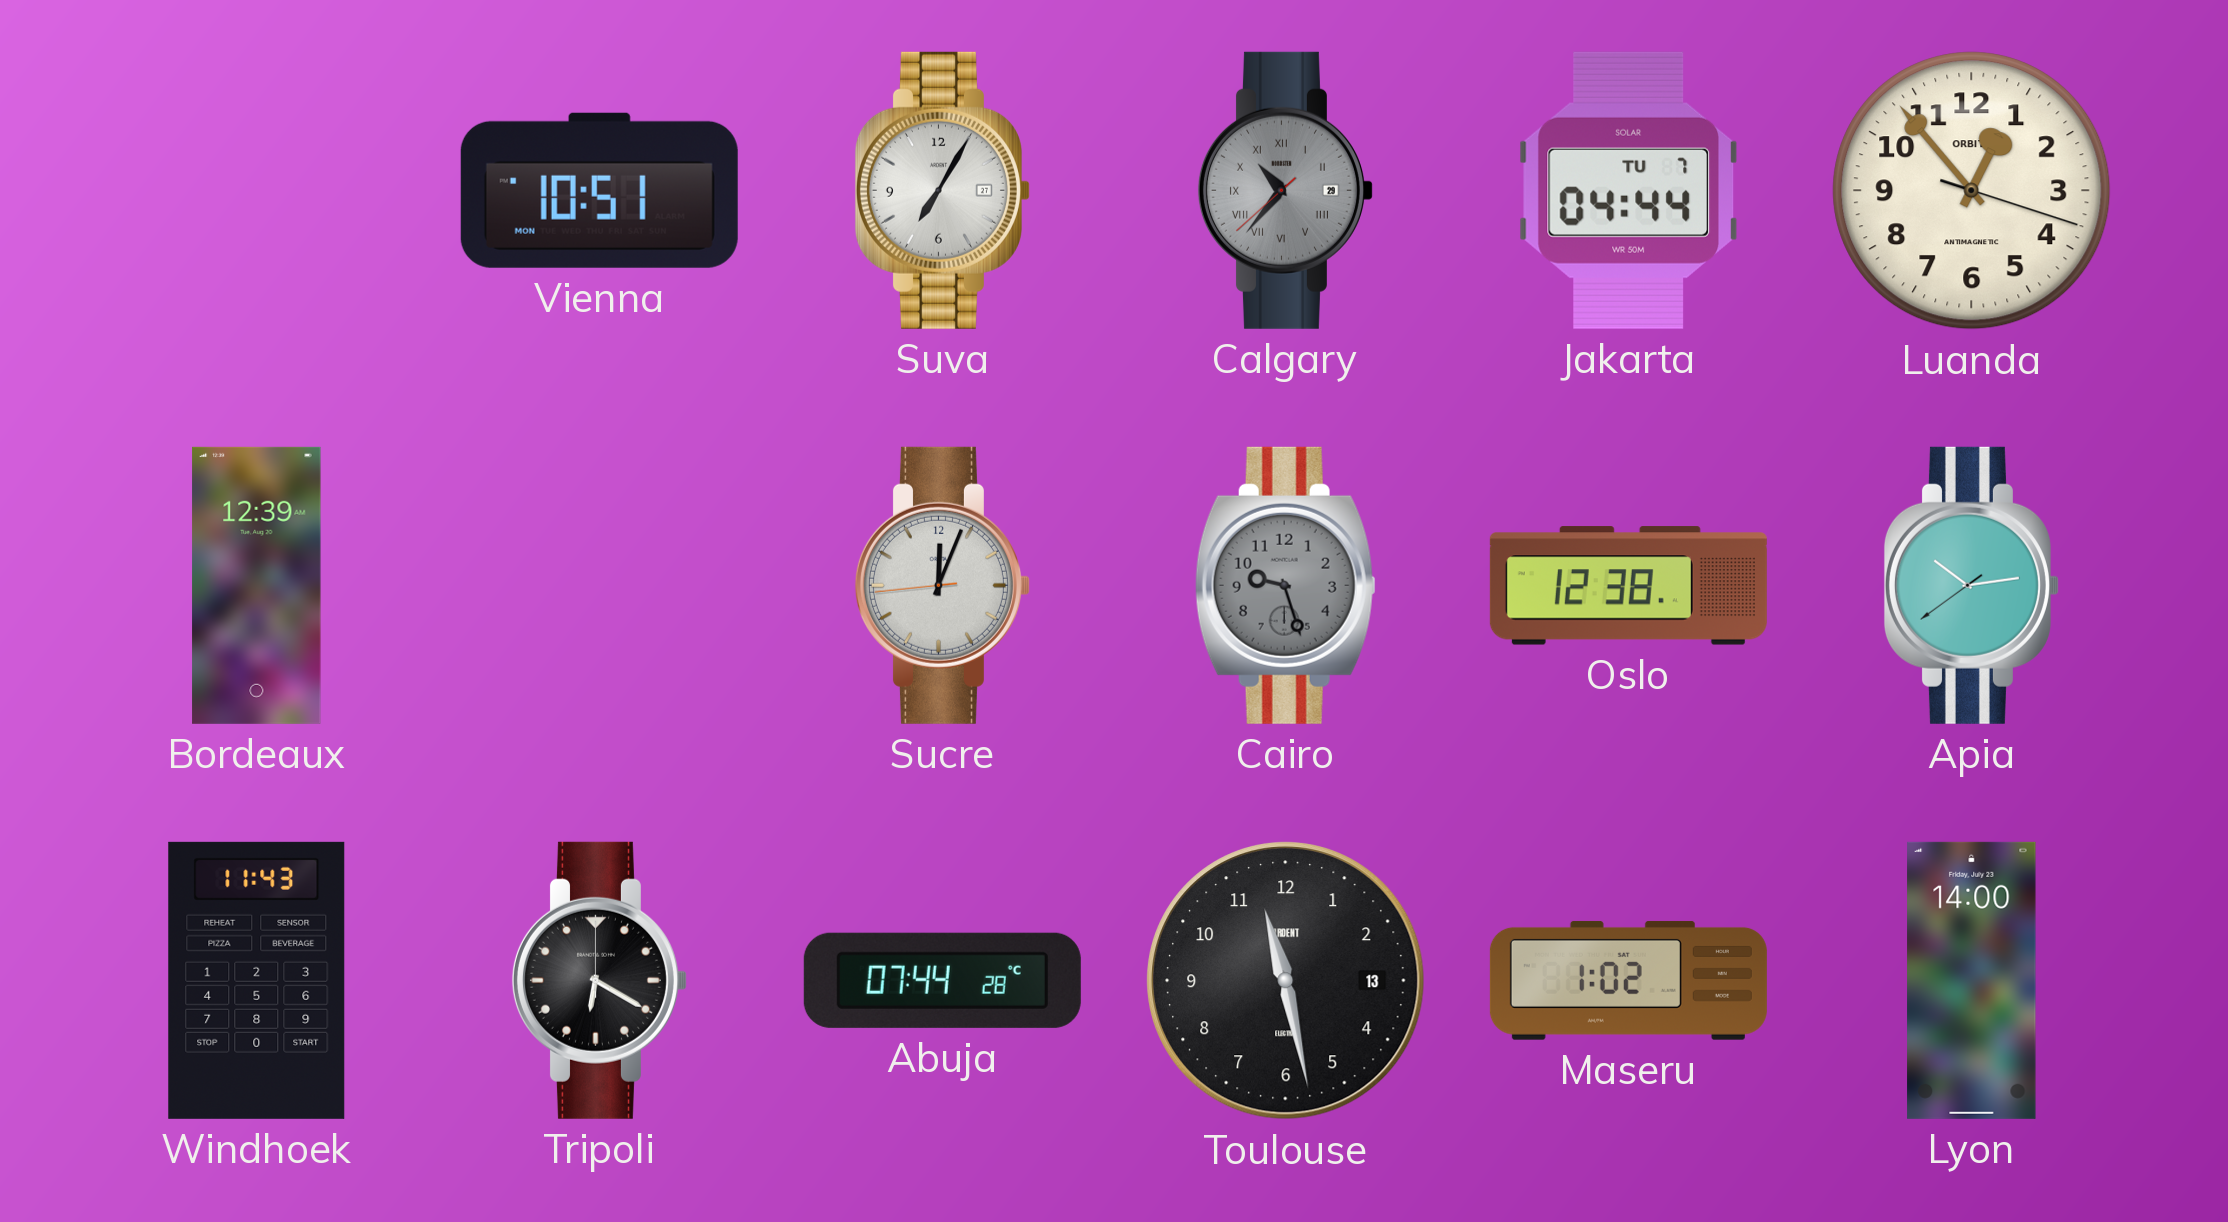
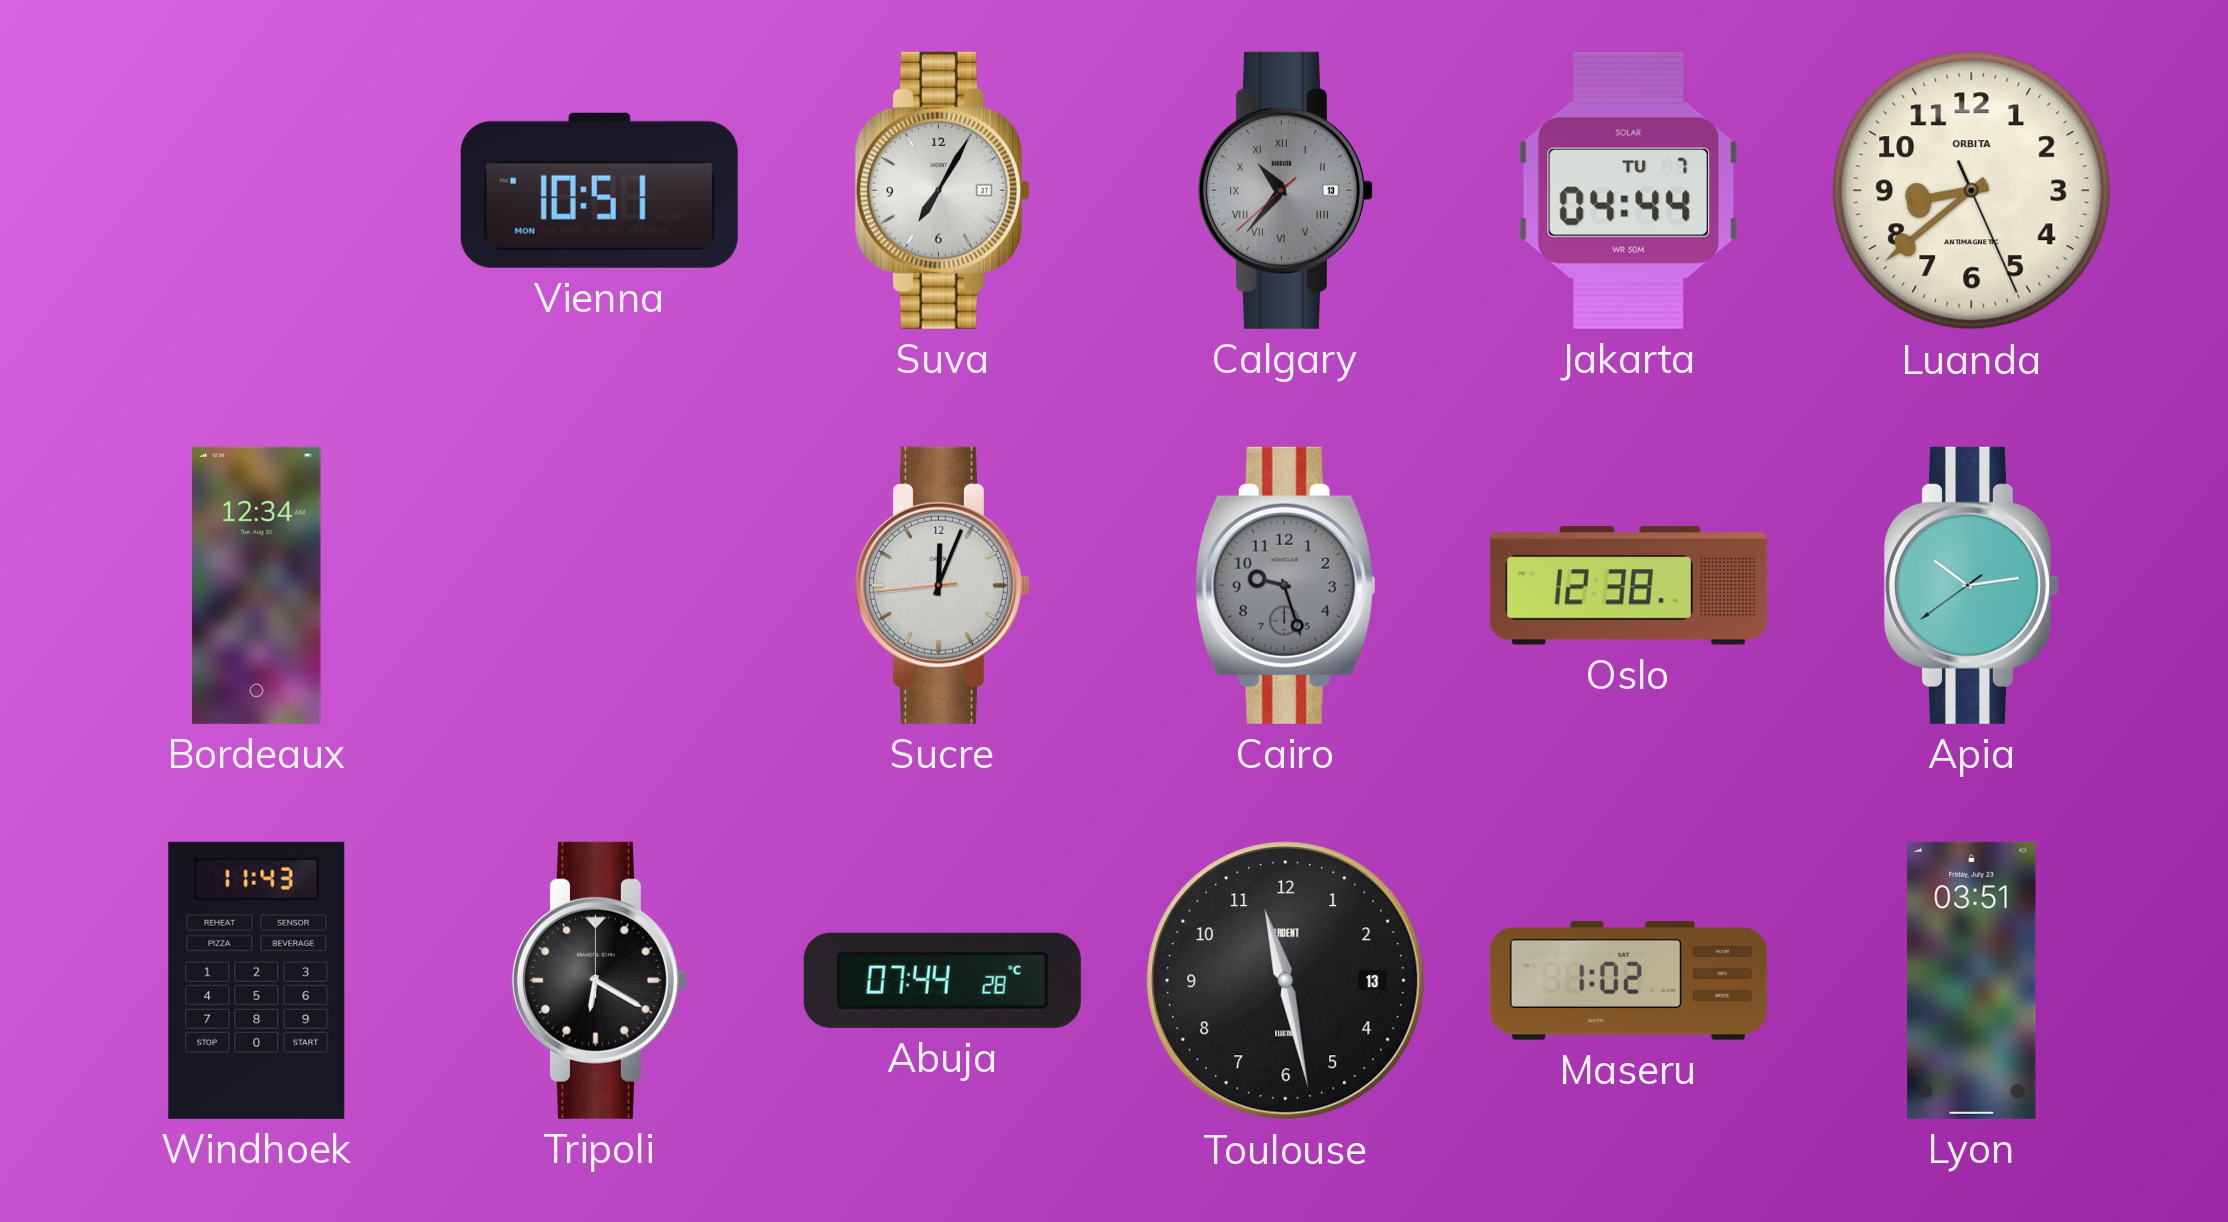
Calgary date: 29 -> 13 (1285, 190)
Luanda: 12:53 -> 8:38 (1972, 191)
Bordeaux: 12:39 -> 12:34 (257, 585)
Lyon: 14:00 -> 03:51 (1972, 980)
